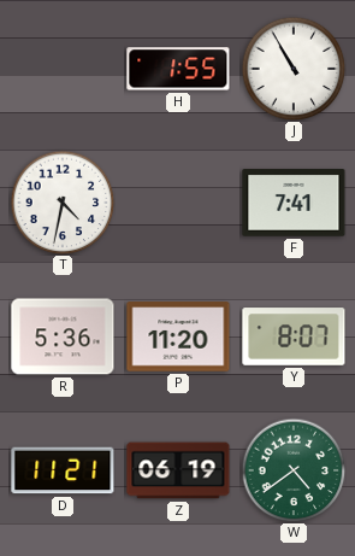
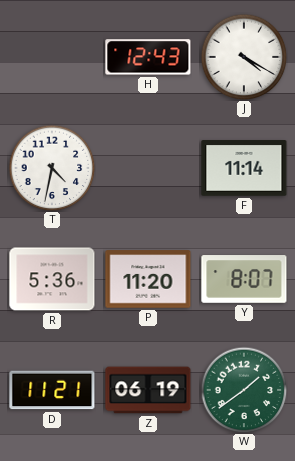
H: 1:55 -> 12:43 (148, 57)
J: 10:55 -> 4:20 (244, 57)
F: 7:41 -> 11:14 (244, 168)
W: 4:39 -> 1:39 (244, 390)
